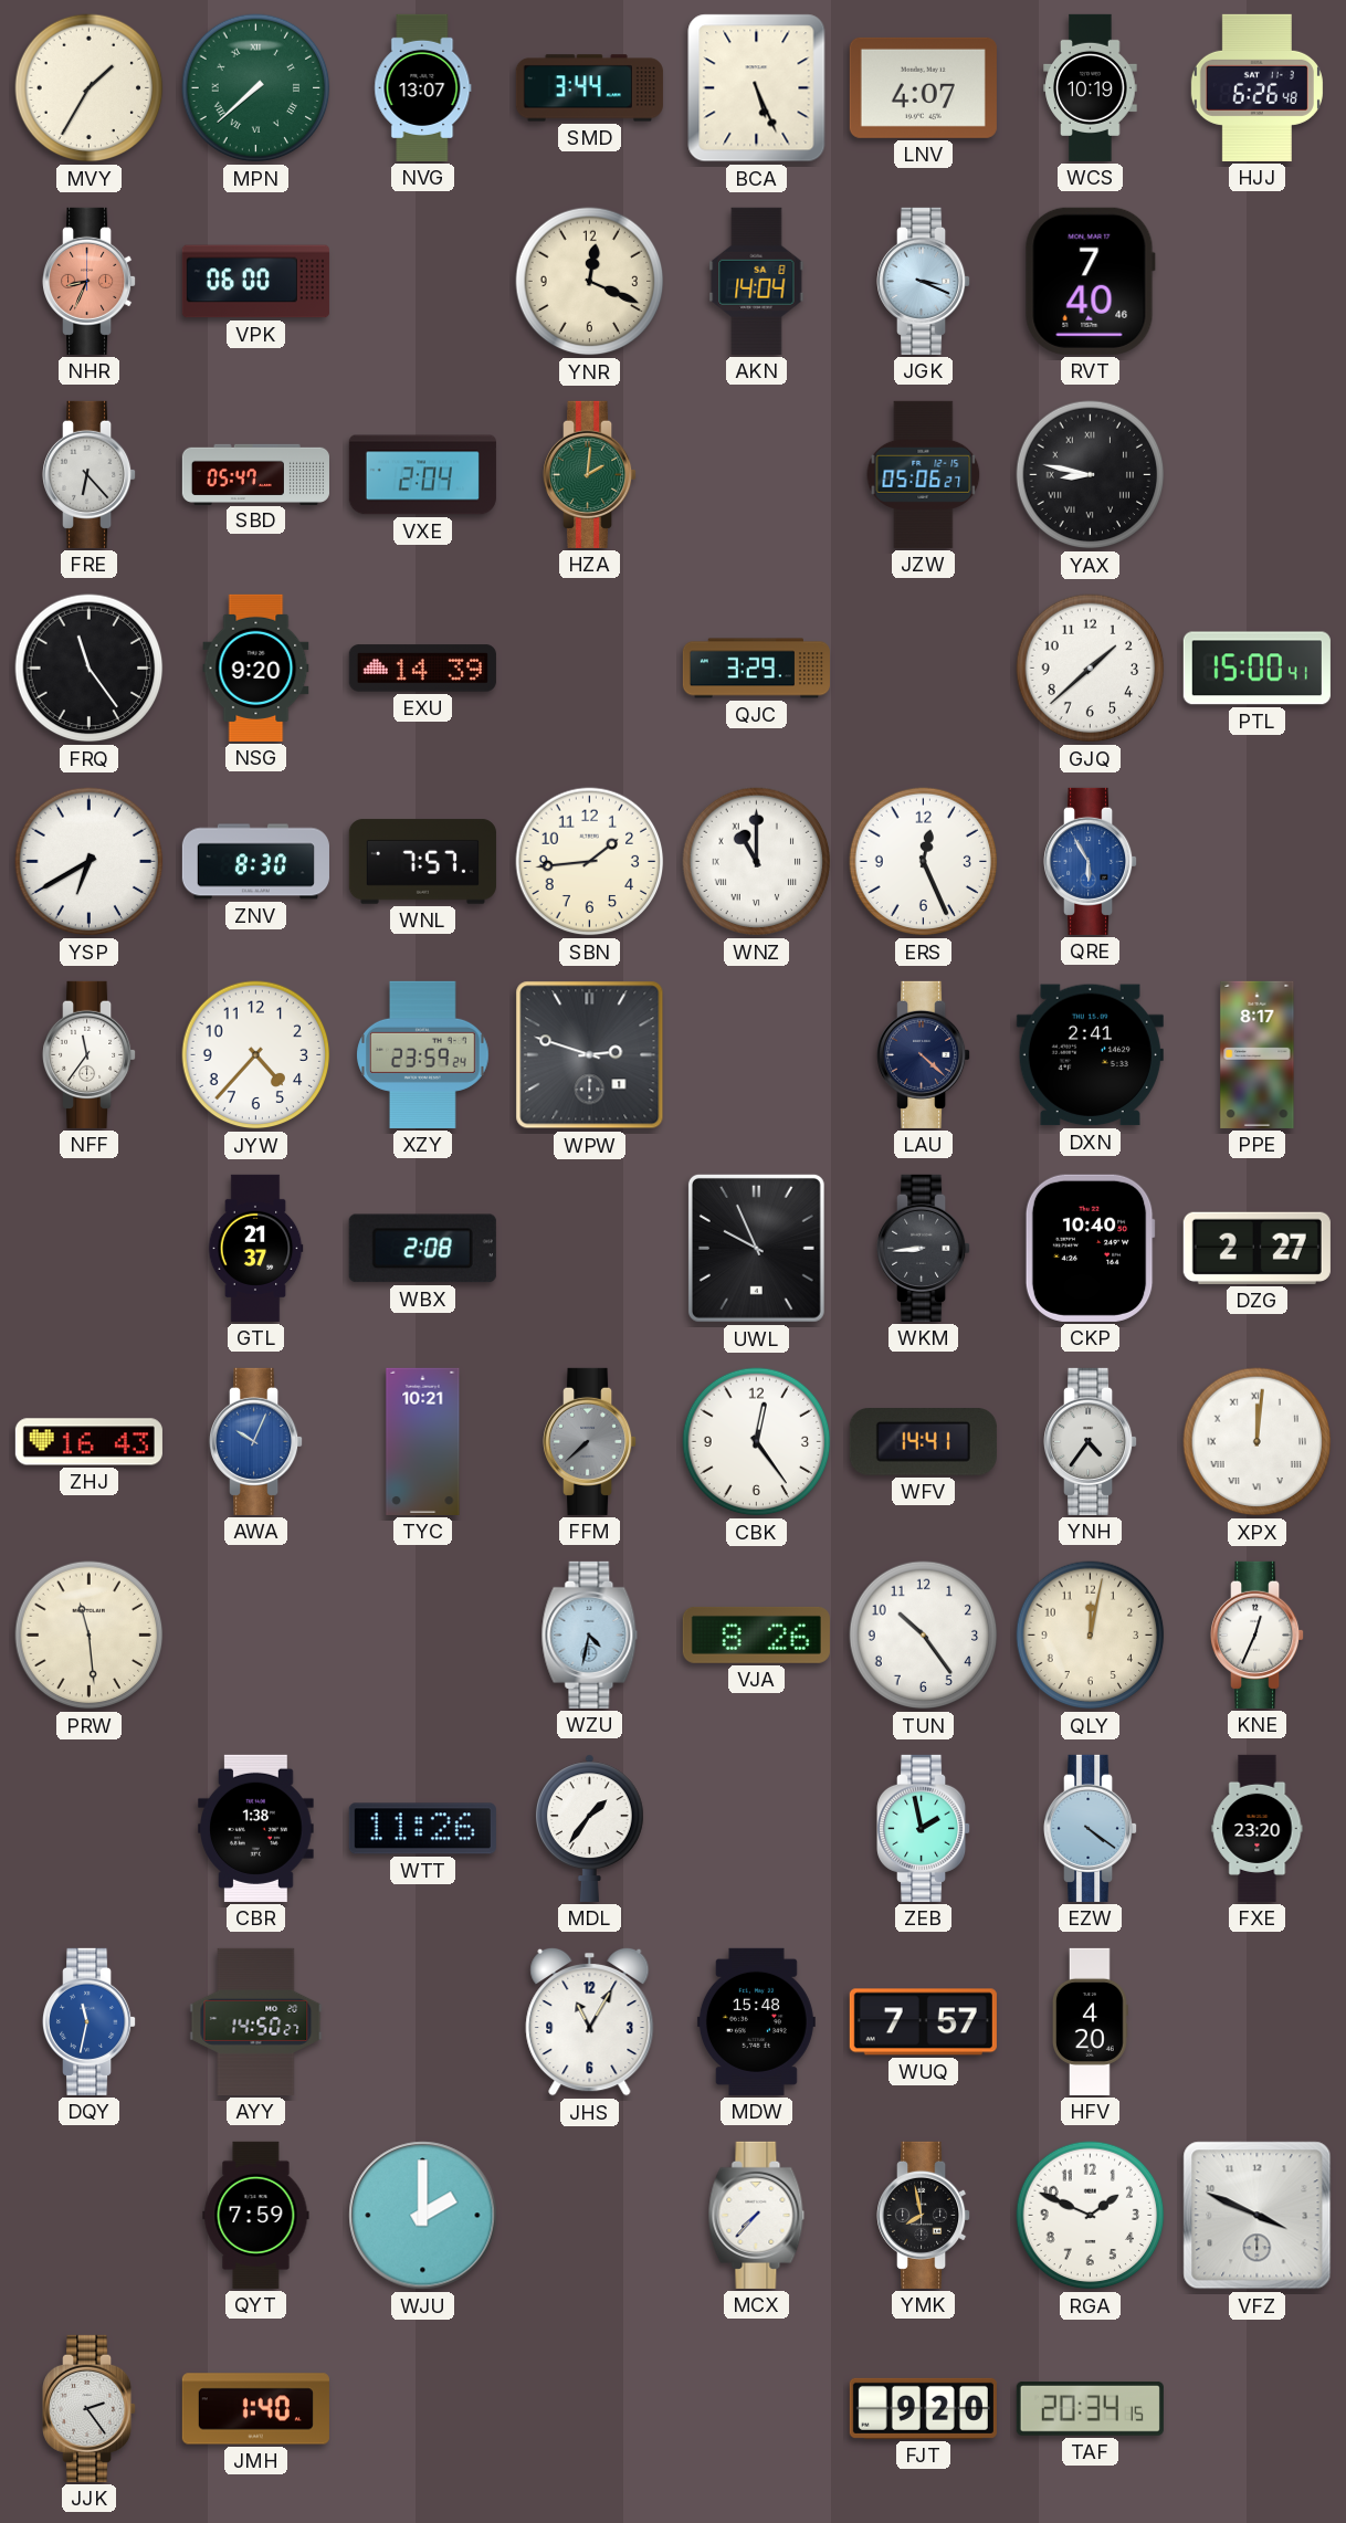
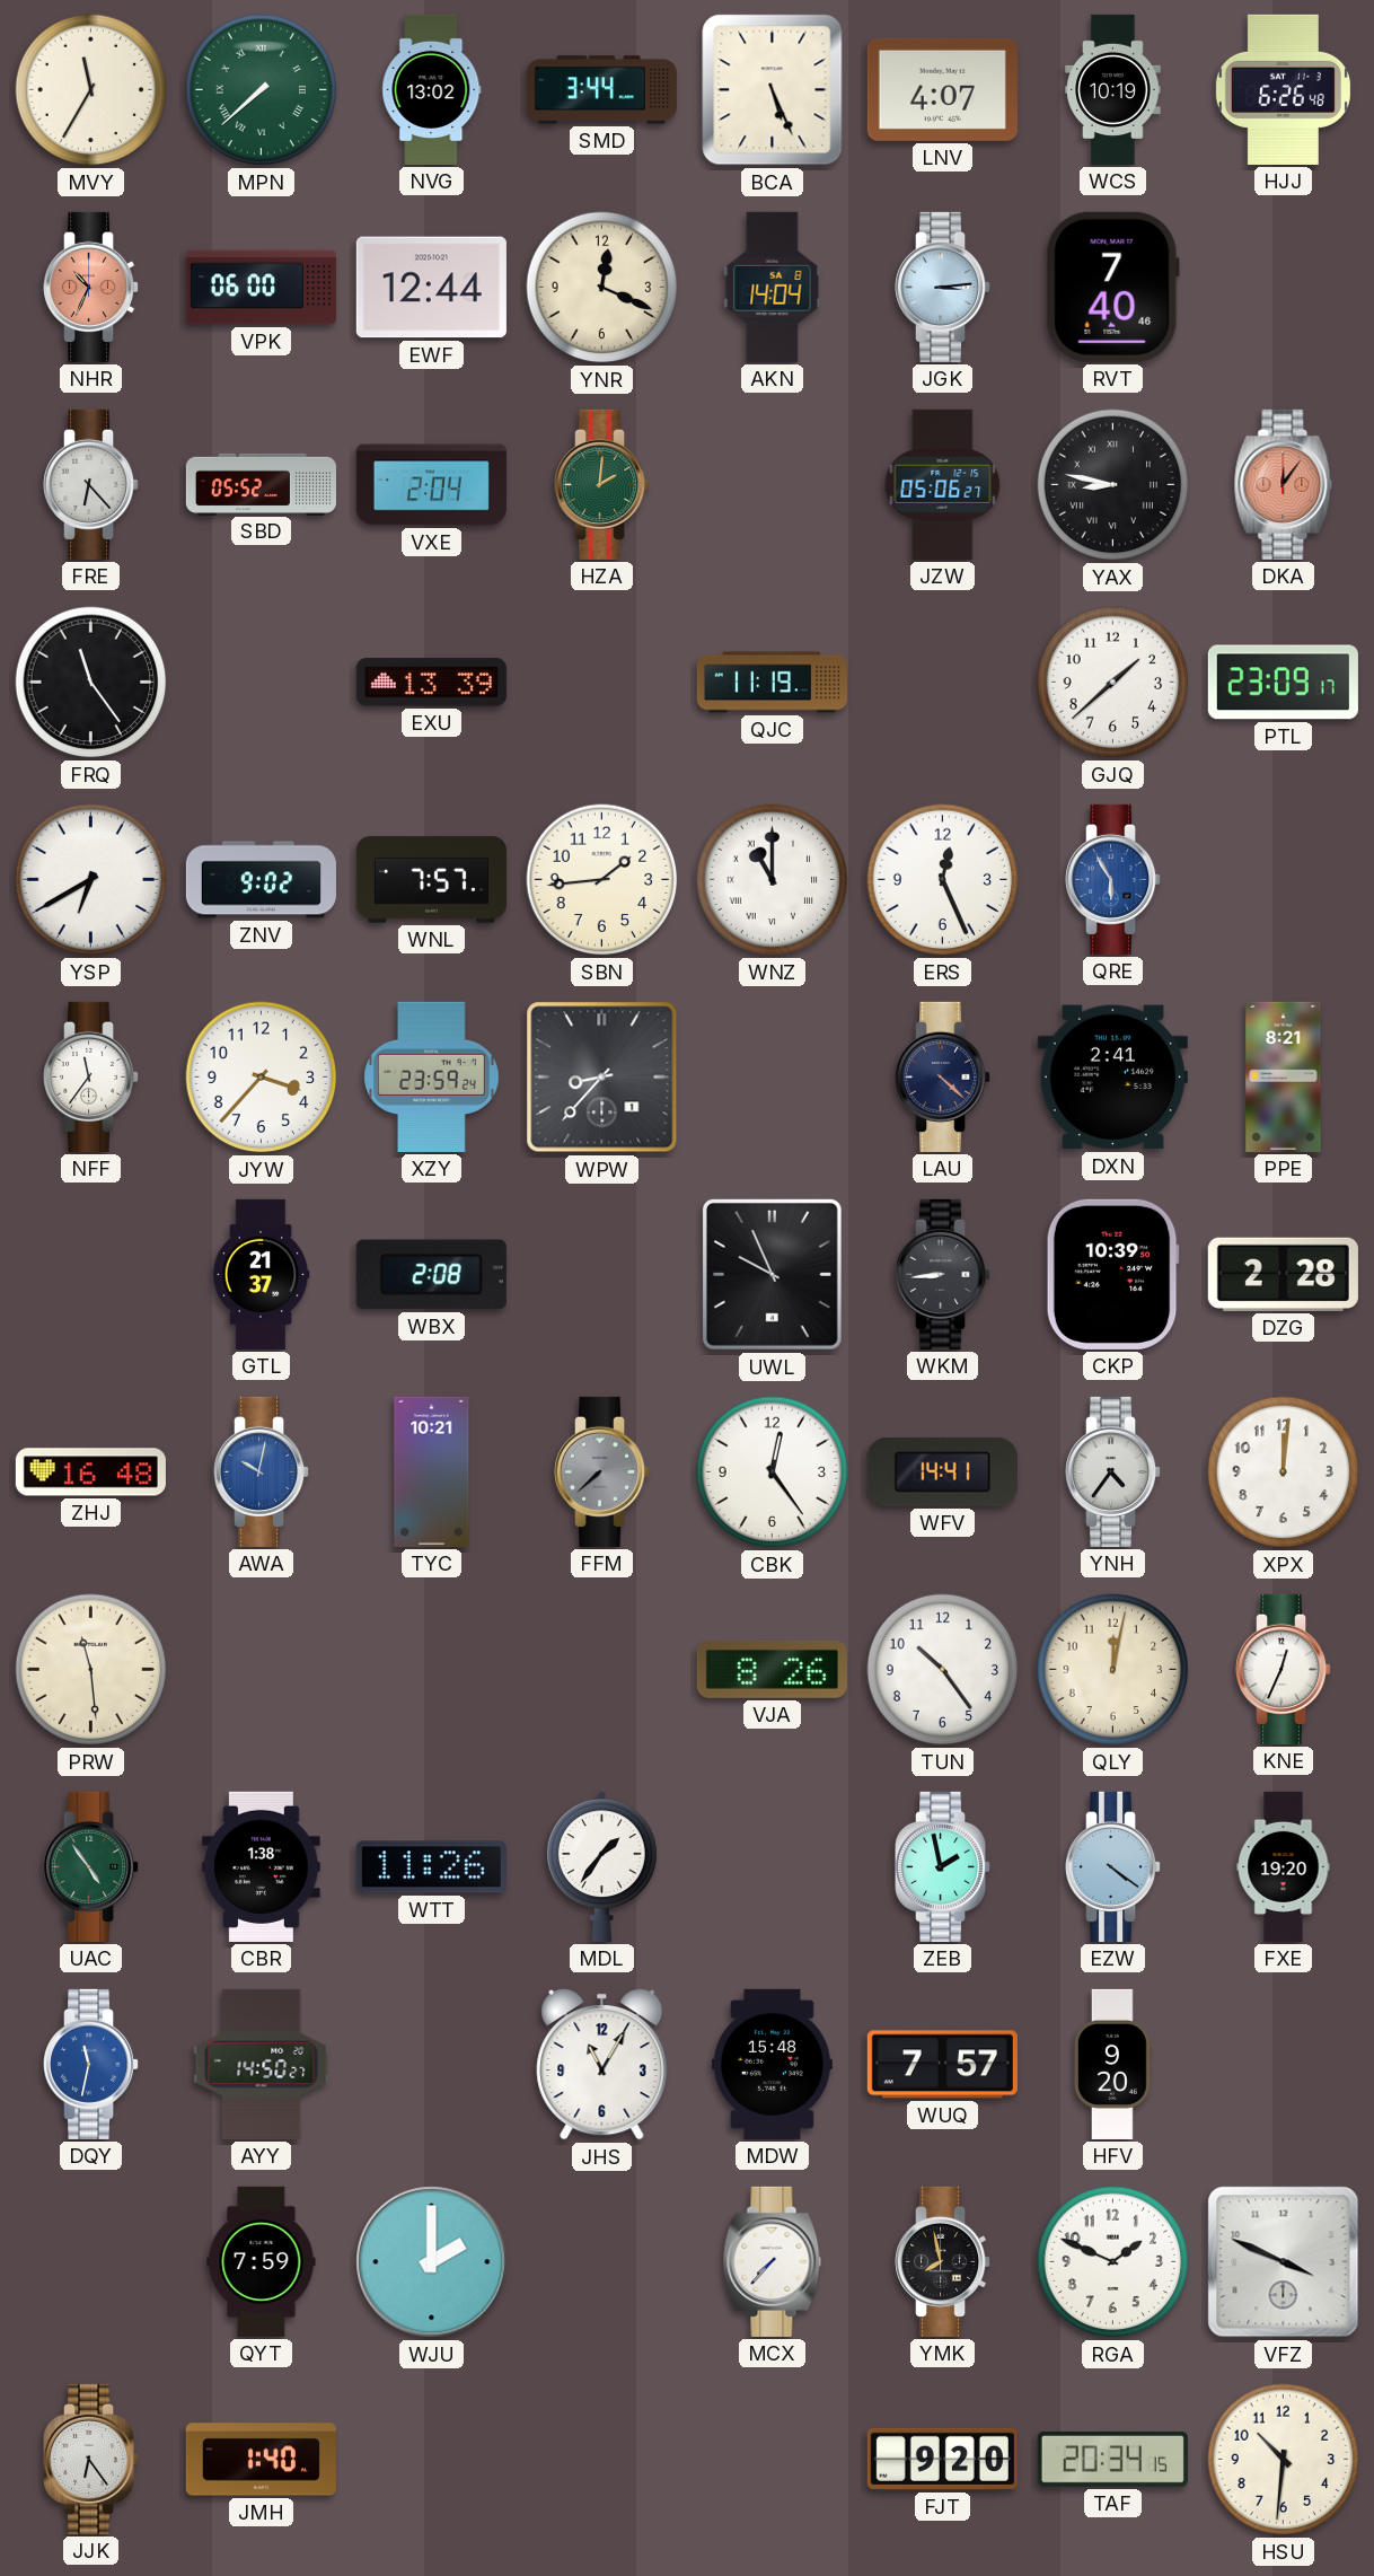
MVY: 1:35 -> 11:35 (91, 90)
NVG: 13:07 -> 13:02 (432, 89)
NHR: 8:34 -> 10:34 (93, 287)
EWF: none -> 12:44 (431, 288)
JGK: 3:19 -> 3:14 (944, 287)
SBD: 05:47 -> 05:52 (261, 484)
DKA: none -> 12:06 (1284, 484)
NSG: 9:20 -> none (256, 667)
EXU: 14:39 -> 13:39 (431, 683)
QJC: 3:29 -> 11:19 (772, 683)
PTL: 15:00 -> 23:09 (1283, 683)
ZNV: 8:30 -> 9:02 (261, 880)
JYW: 4:37 -> 3:37 (262, 1078)
WPW: 2:48 -> 8:37 (602, 1078)
PPE: 8:17 -> 8:21 (1284, 1076)
CKP: 10:40 -> 10:39 (1112, 1274)
DZG: 2:27 -> 2:28 (1283, 1274)
ZHJ: 16:43 -> 16:48 (90, 1472)
AWA: 10:04 -> 10:02 (263, 1471)
XPX numerals: Roman -> Arabic (1284, 1472)
WZU: 4:32 -> none (590, 1634)
UAC: none -> 4:54 (93, 1866)
FXE: 23:20 -> 19:20 (1284, 1866)
HFV: 4:20 -> 9:20 (1112, 2064)
JJK: 2:24 -> 6:24 (93, 2459)
HSU: none -> 10:31 (1284, 2460)
